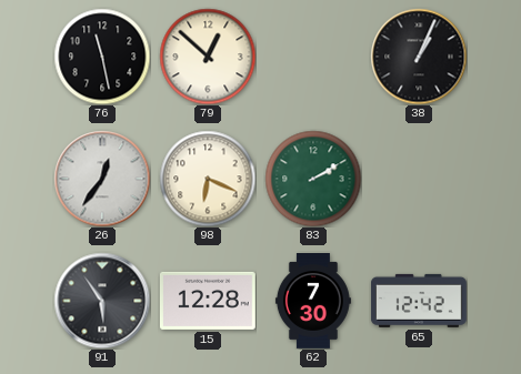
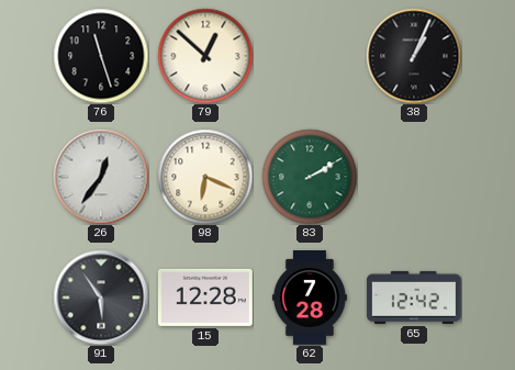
76: 11:28 -> 11:27 (101, 56)
62: 7:30 -> 7:28 (310, 299)
